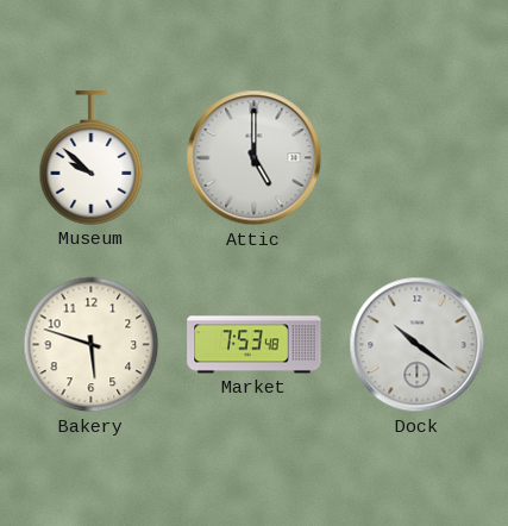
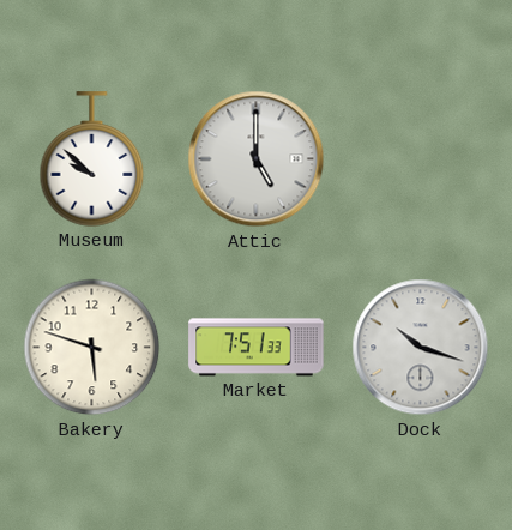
Market: 7:53 -> 7:51 (257, 348)
Dock: 10:21 -> 10:18 (421, 348)
